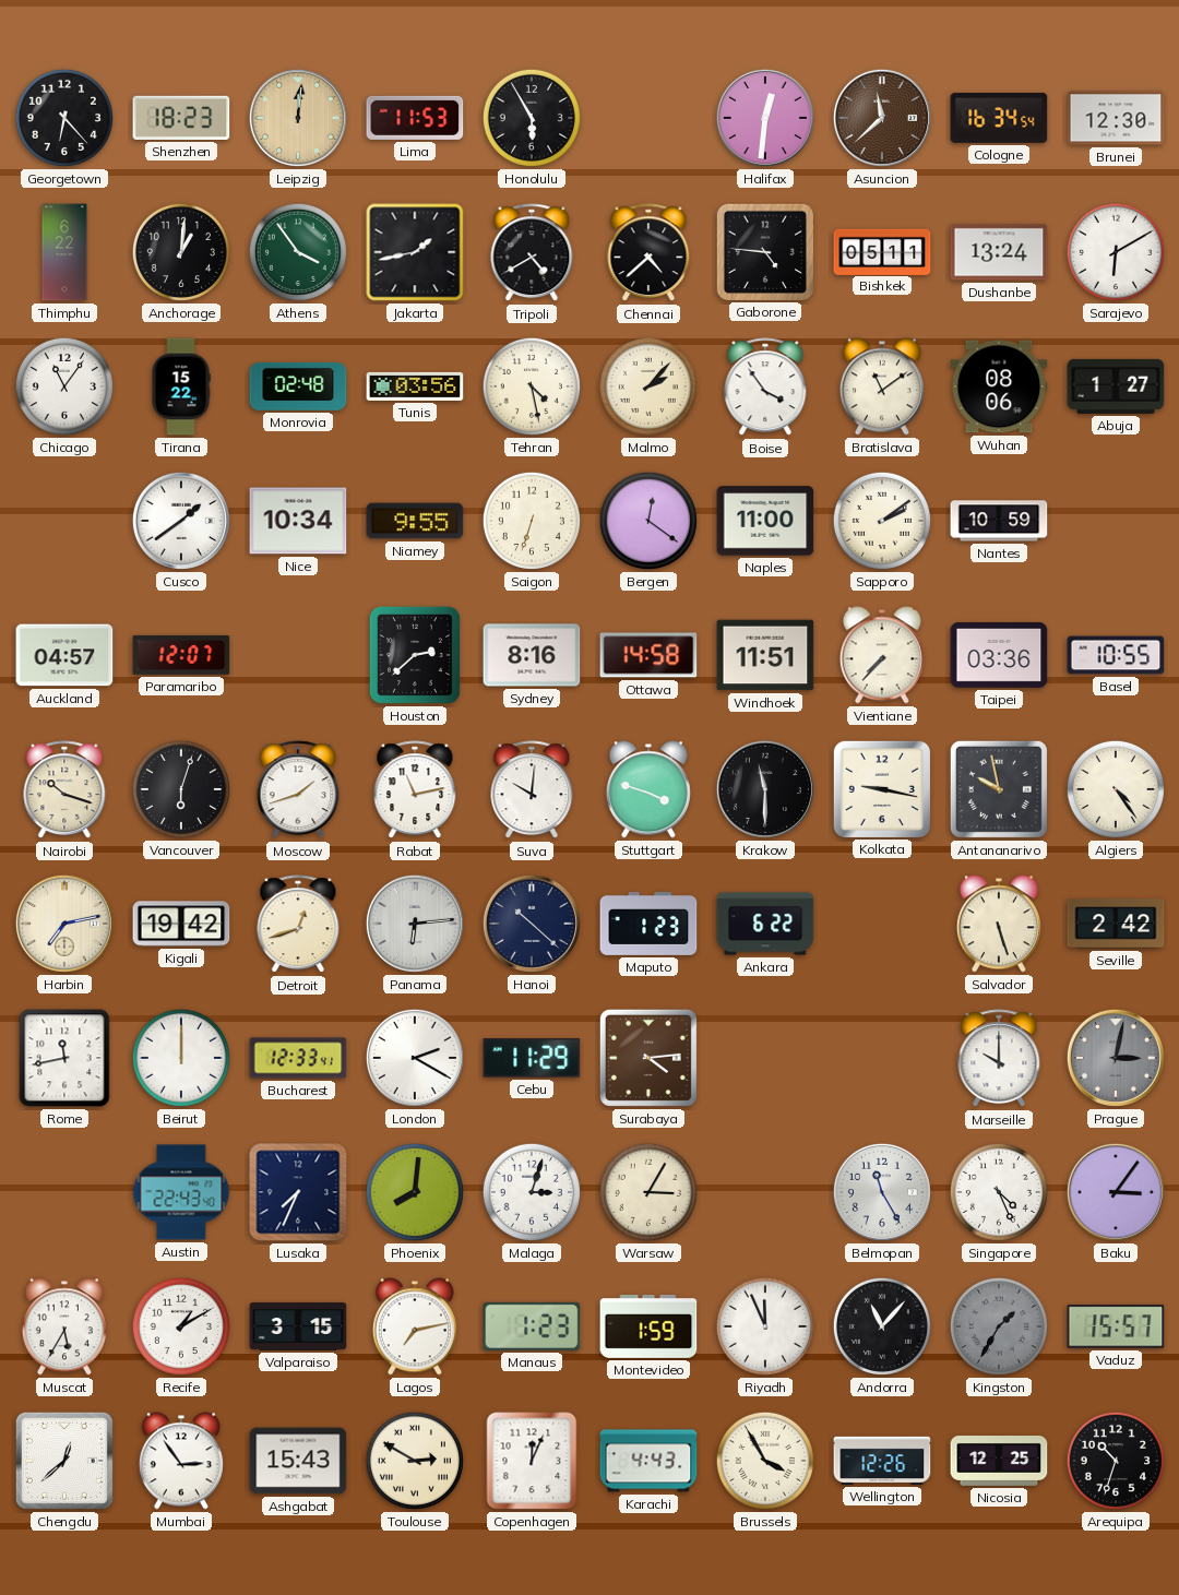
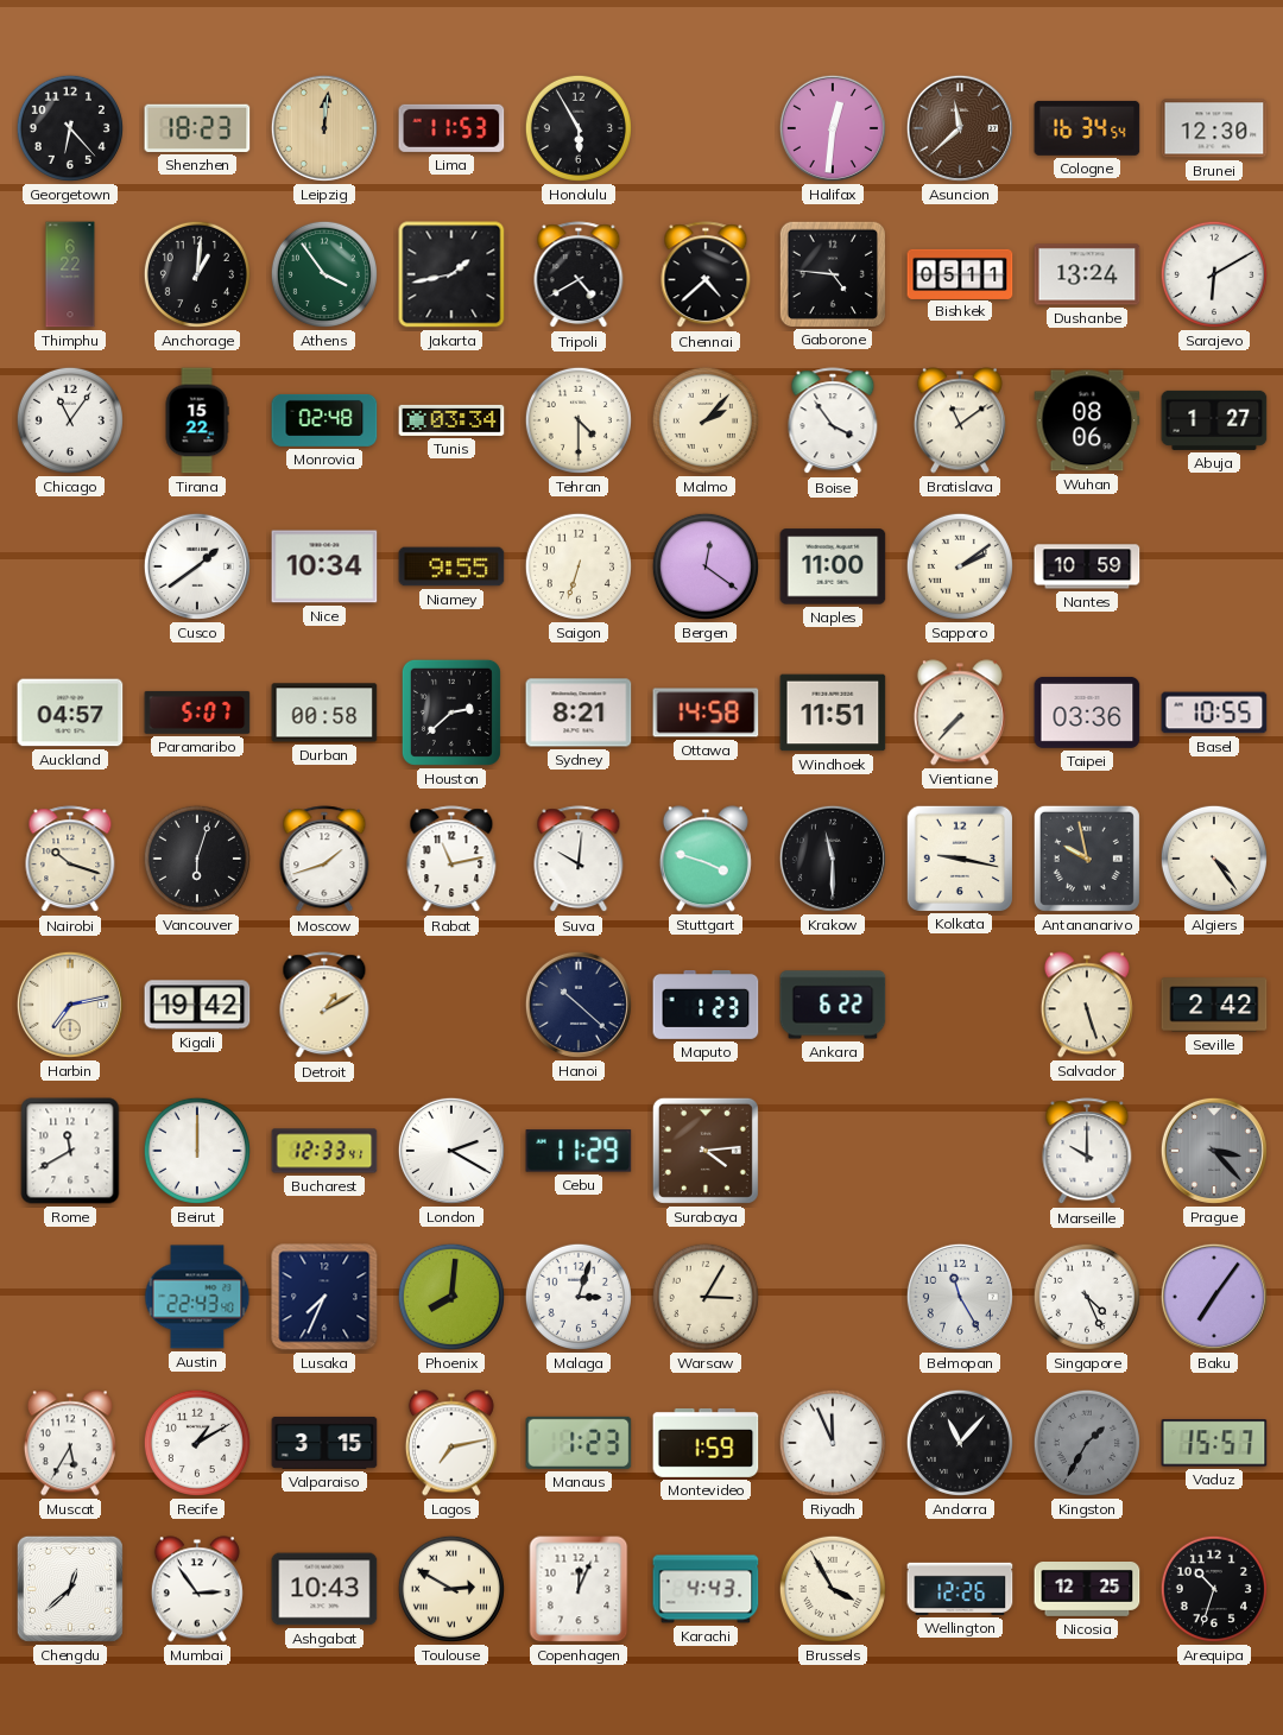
Tunis: 03:56 -> 03:34 (451, 420)
Tehran: 4:28 -> 4:30 (579, 420)
Paramaribo: 12:07 -> 5:07 (197, 713)
Durban: none -> 00:58 (324, 713)
Sydney: 8:16 -> 8:21 (579, 713)
Detroit: 12:42 -> 1:10 (324, 1006)
Panama: 6:14 -> none (415, 924)
Rome: 11:43 -> 11:40 (70, 1151)
Prague: 3:02 -> 3:23 (1214, 1151)
Baku: 3:06 -> 7:06 (1214, 1297)
Ashgabat: 15:43 -> 10:43 (324, 1589)
